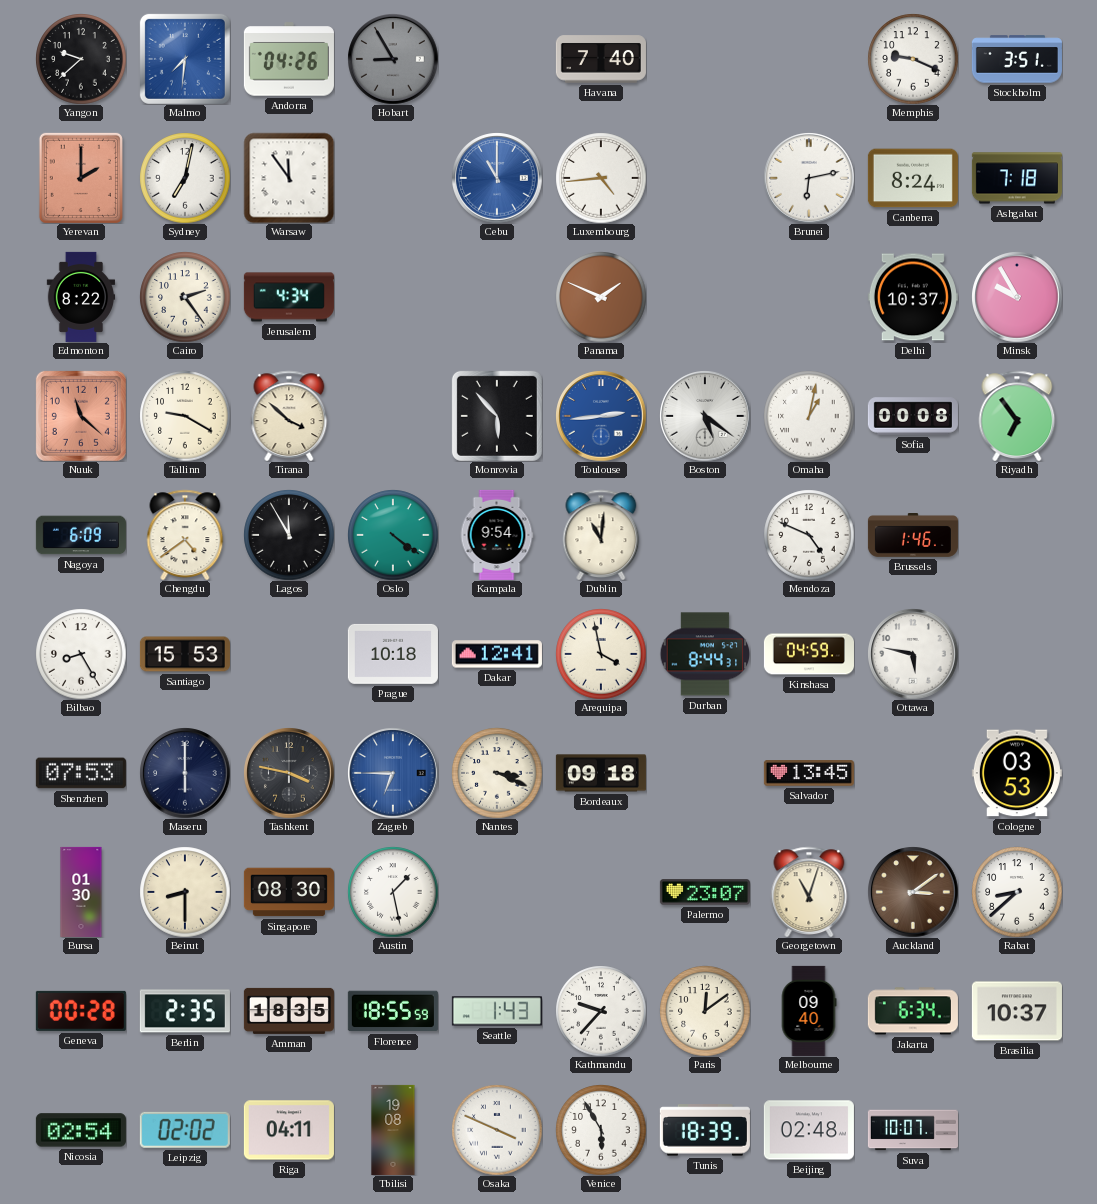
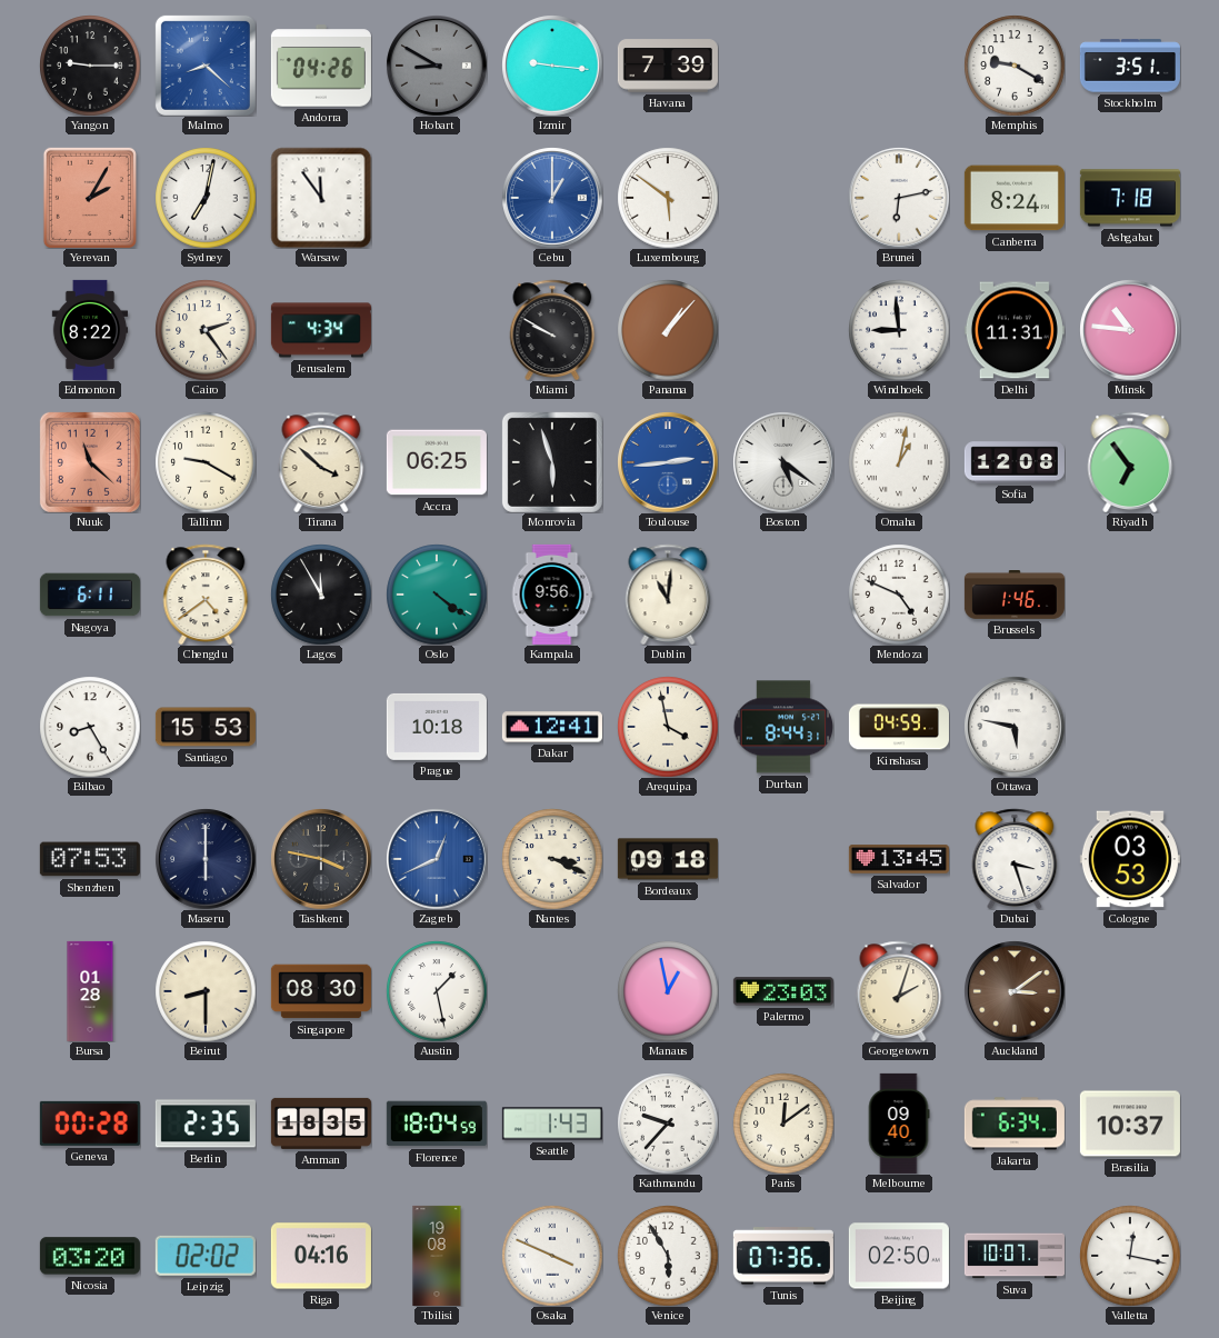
Yangon: 9:38 -> 9:15 (90, 66)
Malmo: 7:31 -> 8:22 (206, 66)
Hobart: 8:55 -> 8:50 (437, 66)
Izmir: none -> 9:16 (552, 66)
Havana: 7:40 -> 7:39 (668, 66)
Memphis: 9:19 -> 9:20 (1015, 66)
Yerevan: 2:00 -> 2:05 (90, 198)
Cebu: 11:00 -> 1:00 (552, 198)
Luxembourg: 4:44 -> 5:51 (668, 198)
Miami: none -> 9:50 (552, 330)
Panama: 1:49 -> 1:07 (668, 330)
Windhoek: none -> 8:59 (899, 330)
Delhi: 10:37 -> 11:31 (1015, 330)
Minsk: 9:55 -> 10:46 (1130, 330)
Accra: none -> 06:25 (437, 462)
Monrovia: 5:53 -> 5:57 (552, 462)
Sofia: 00:08 -> 12:08 (1015, 462)
Nagoya: 6:09 -> 6:11 (90, 595)
Kampala: 9:54 -> 9:56 (552, 595)
Zagreb: 6:45 -> 12:41 (437, 859)
Dubai: none -> 3:27 (1015, 859)
Bursa: 01:30 -> 01:28 (90, 991)
Manaus: none -> 12:58 (668, 991)
Palermo: 23:07 -> 23:03 (783, 991)
Georgetown: 11:03 -> 2:03 (899, 991)
Rabat: 8:38 -> none (1017, 892)
Florence: 18:55 -> 18:04 (437, 1124)
Nicosia: 02:54 -> 03:20 (90, 1256)
Riga: 04:11 -> 04:16 (321, 1256)
Tunis: 18:39 -> 07:36 (783, 1256)
Beijing: 02:48 -> 02:50 (899, 1256)
Valletta: none -> 12:17 (1130, 1256)
